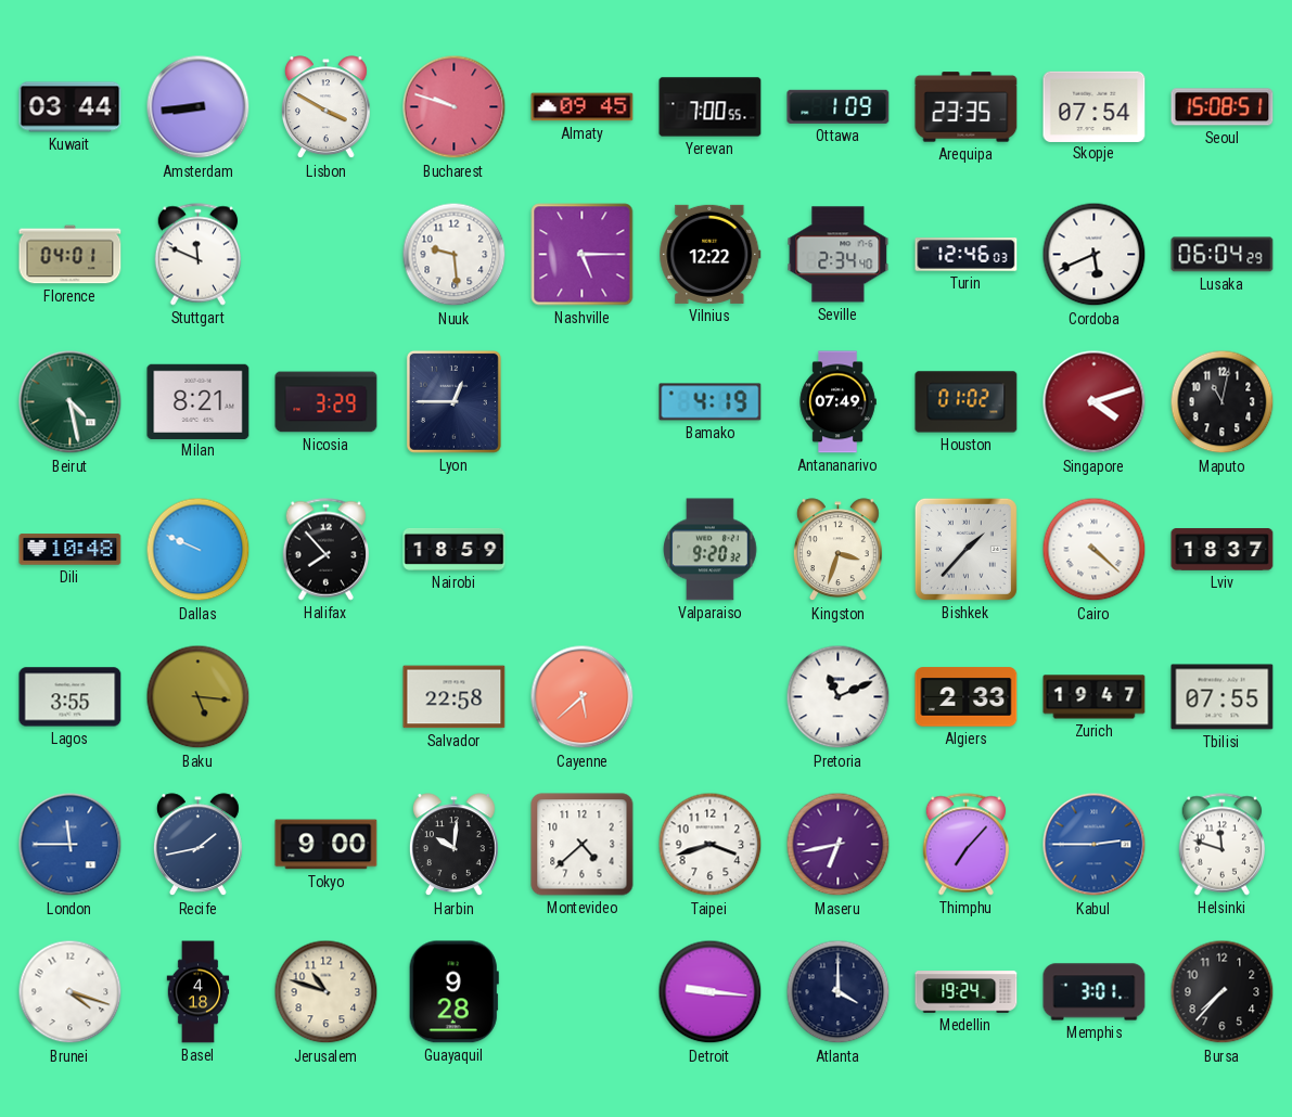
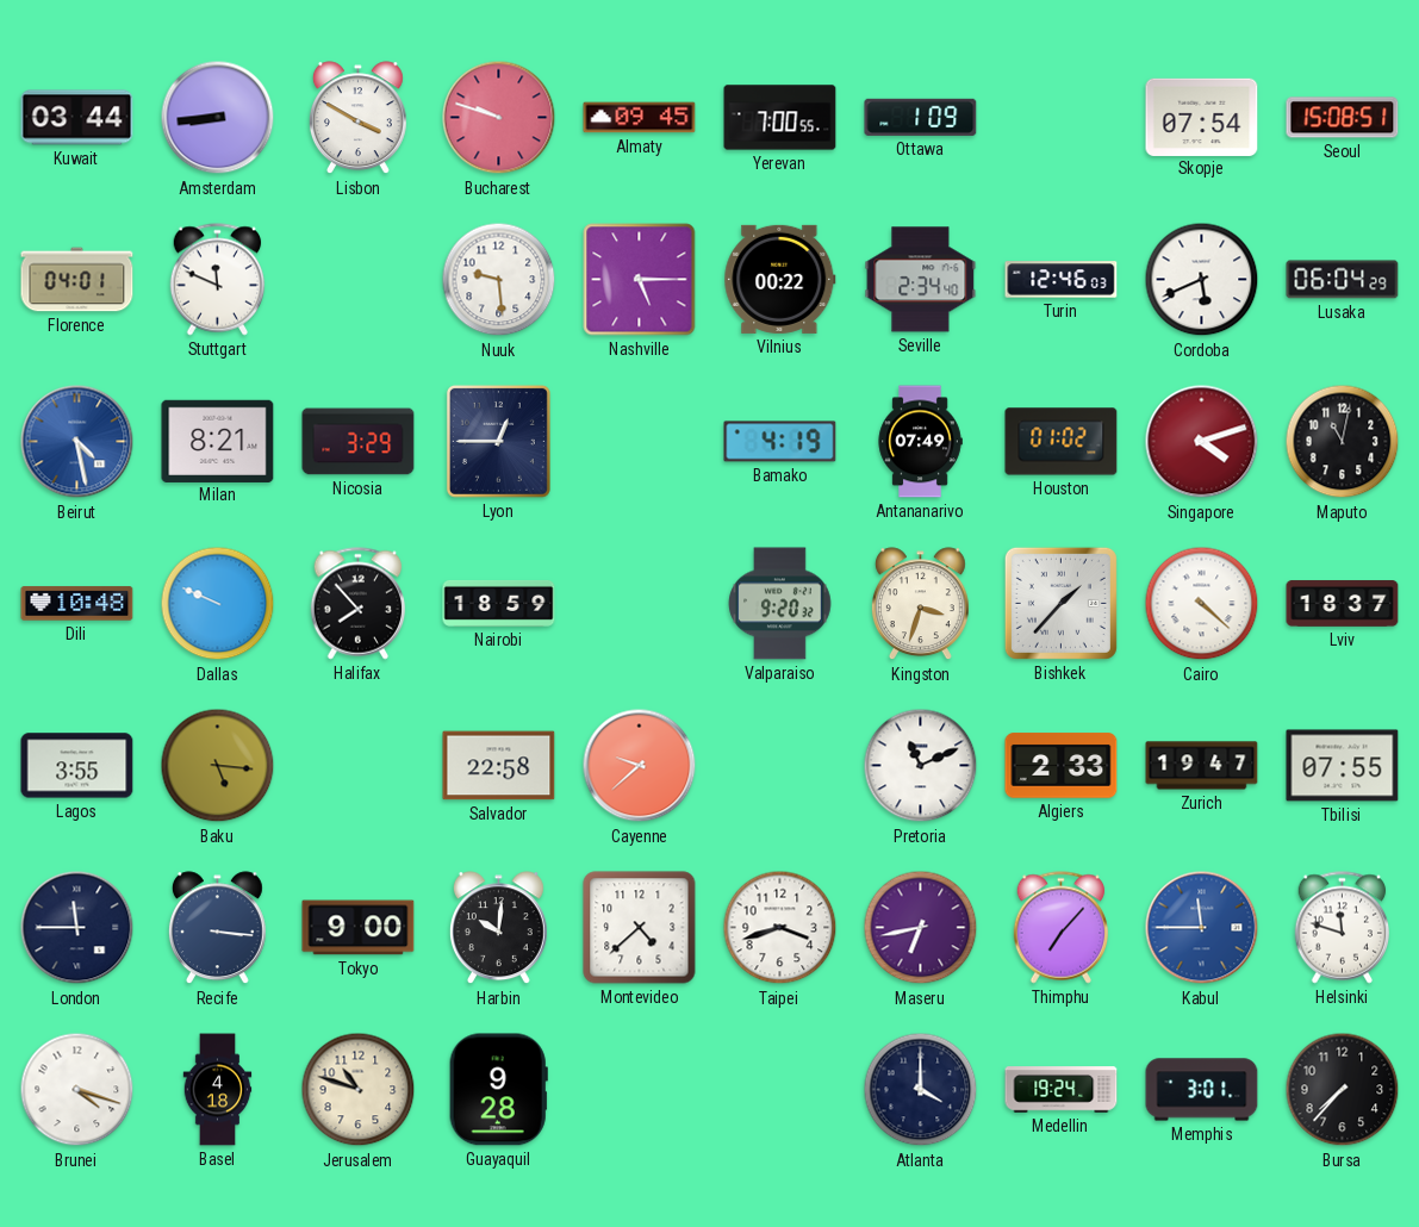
Arequipa: 23:35 -> none (967, 107)
Vilnius: 12:22 -> 00:22 (780, 279)
Beirut dial: green -> blue (77, 442)
Cayenne: 5:38 -> 9:38 (640, 766)
London dial: blue -> navy (77, 928)
Recife: 1:43 -> 3:16 (217, 928)
Kabul: 2:45 -> 11:45 (1202, 928)
Detroit: 9:16 -> none (711, 992)
